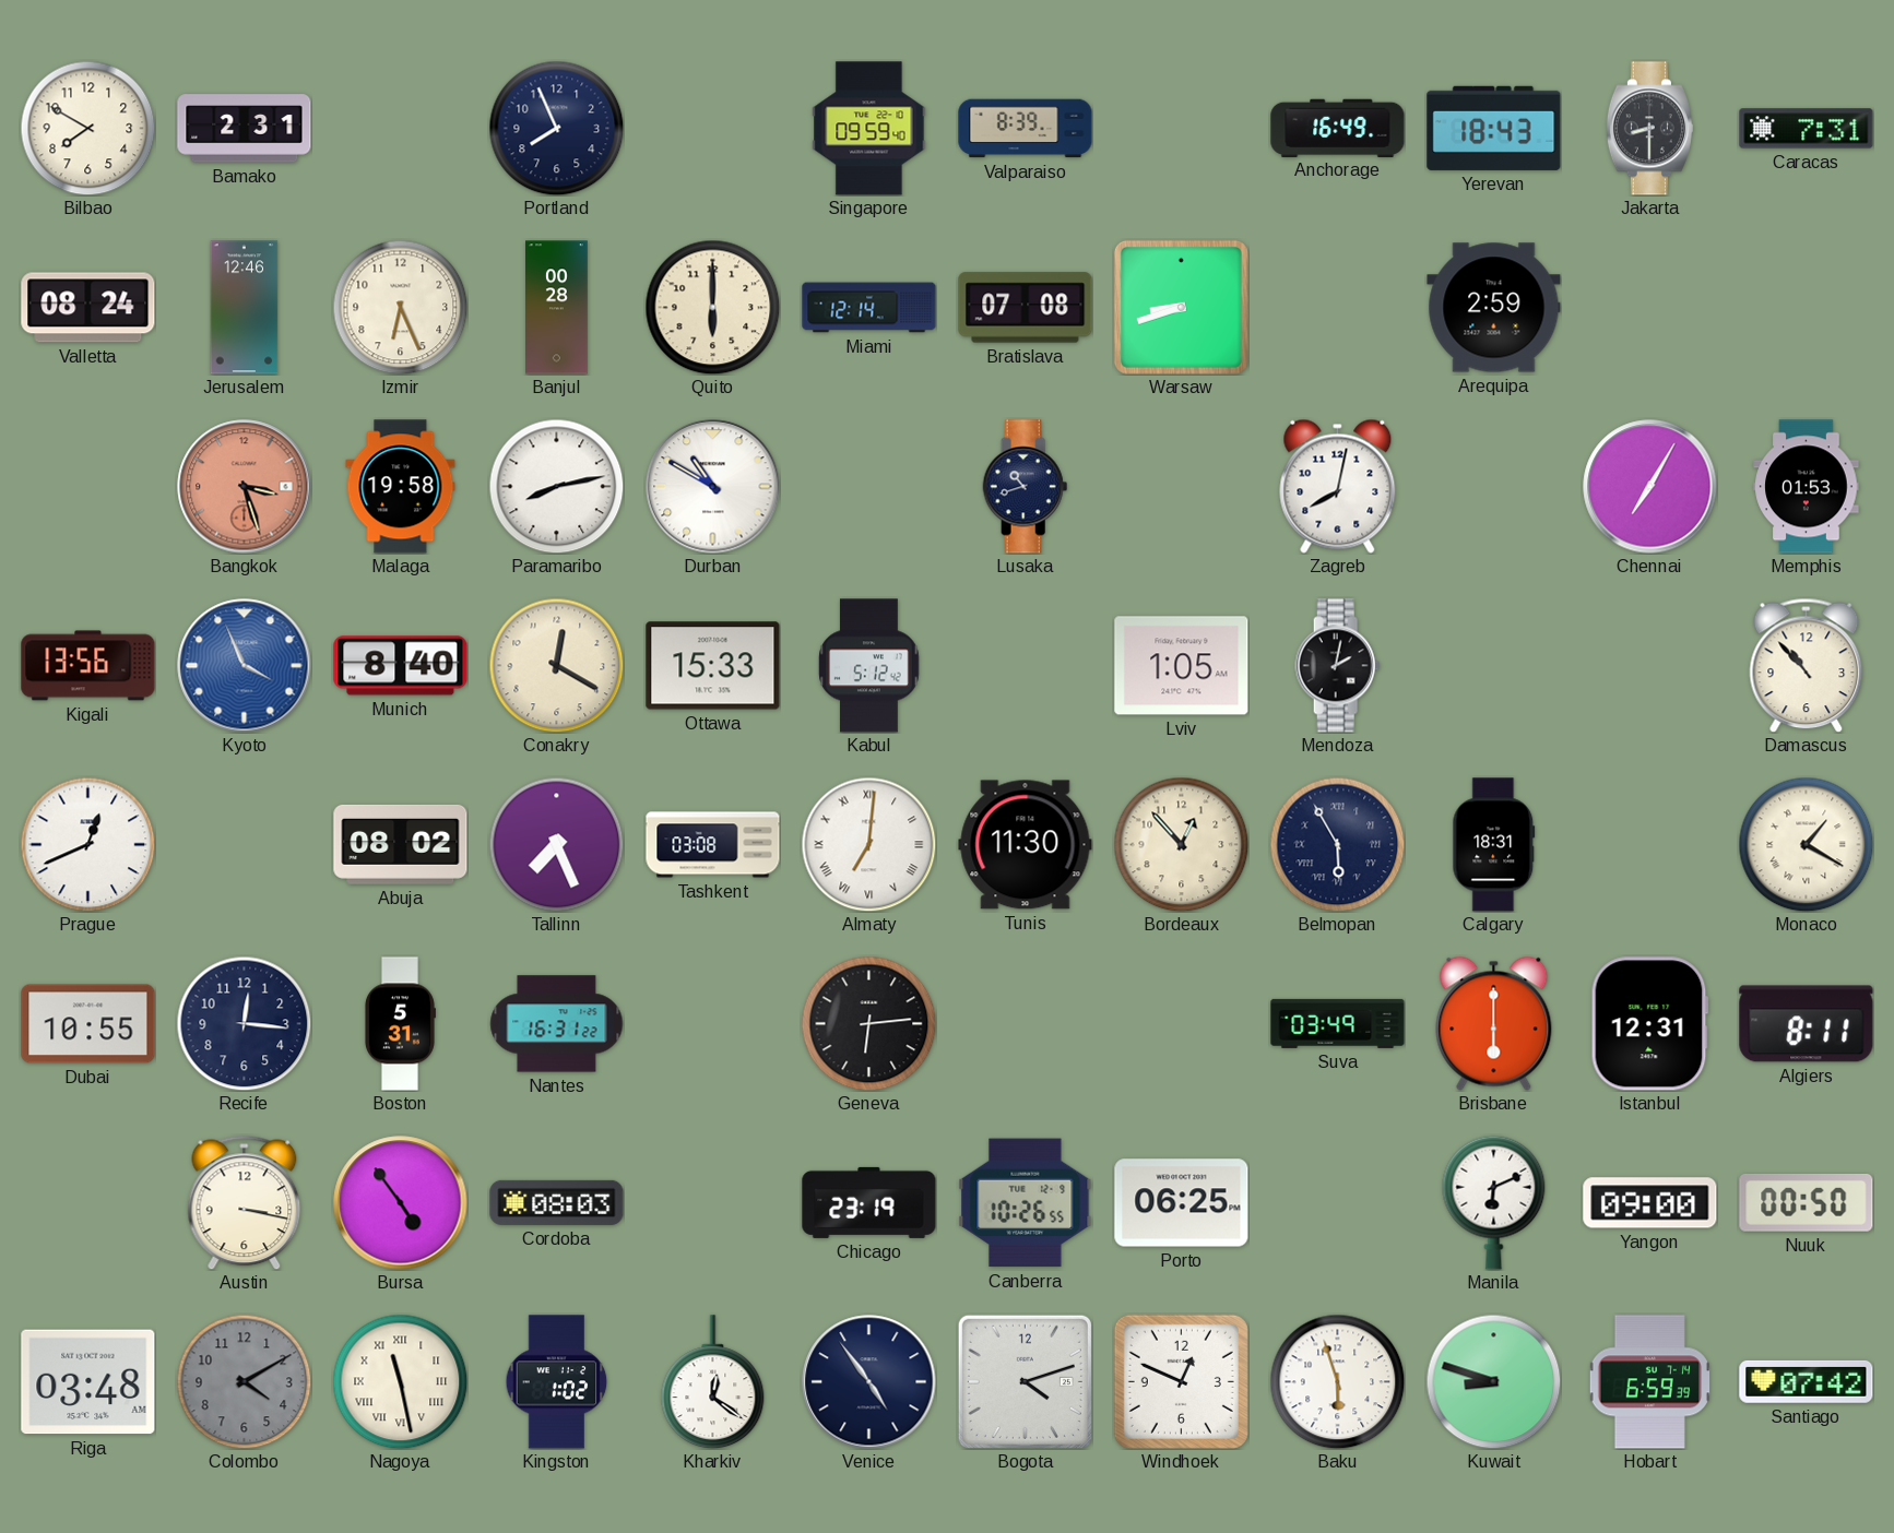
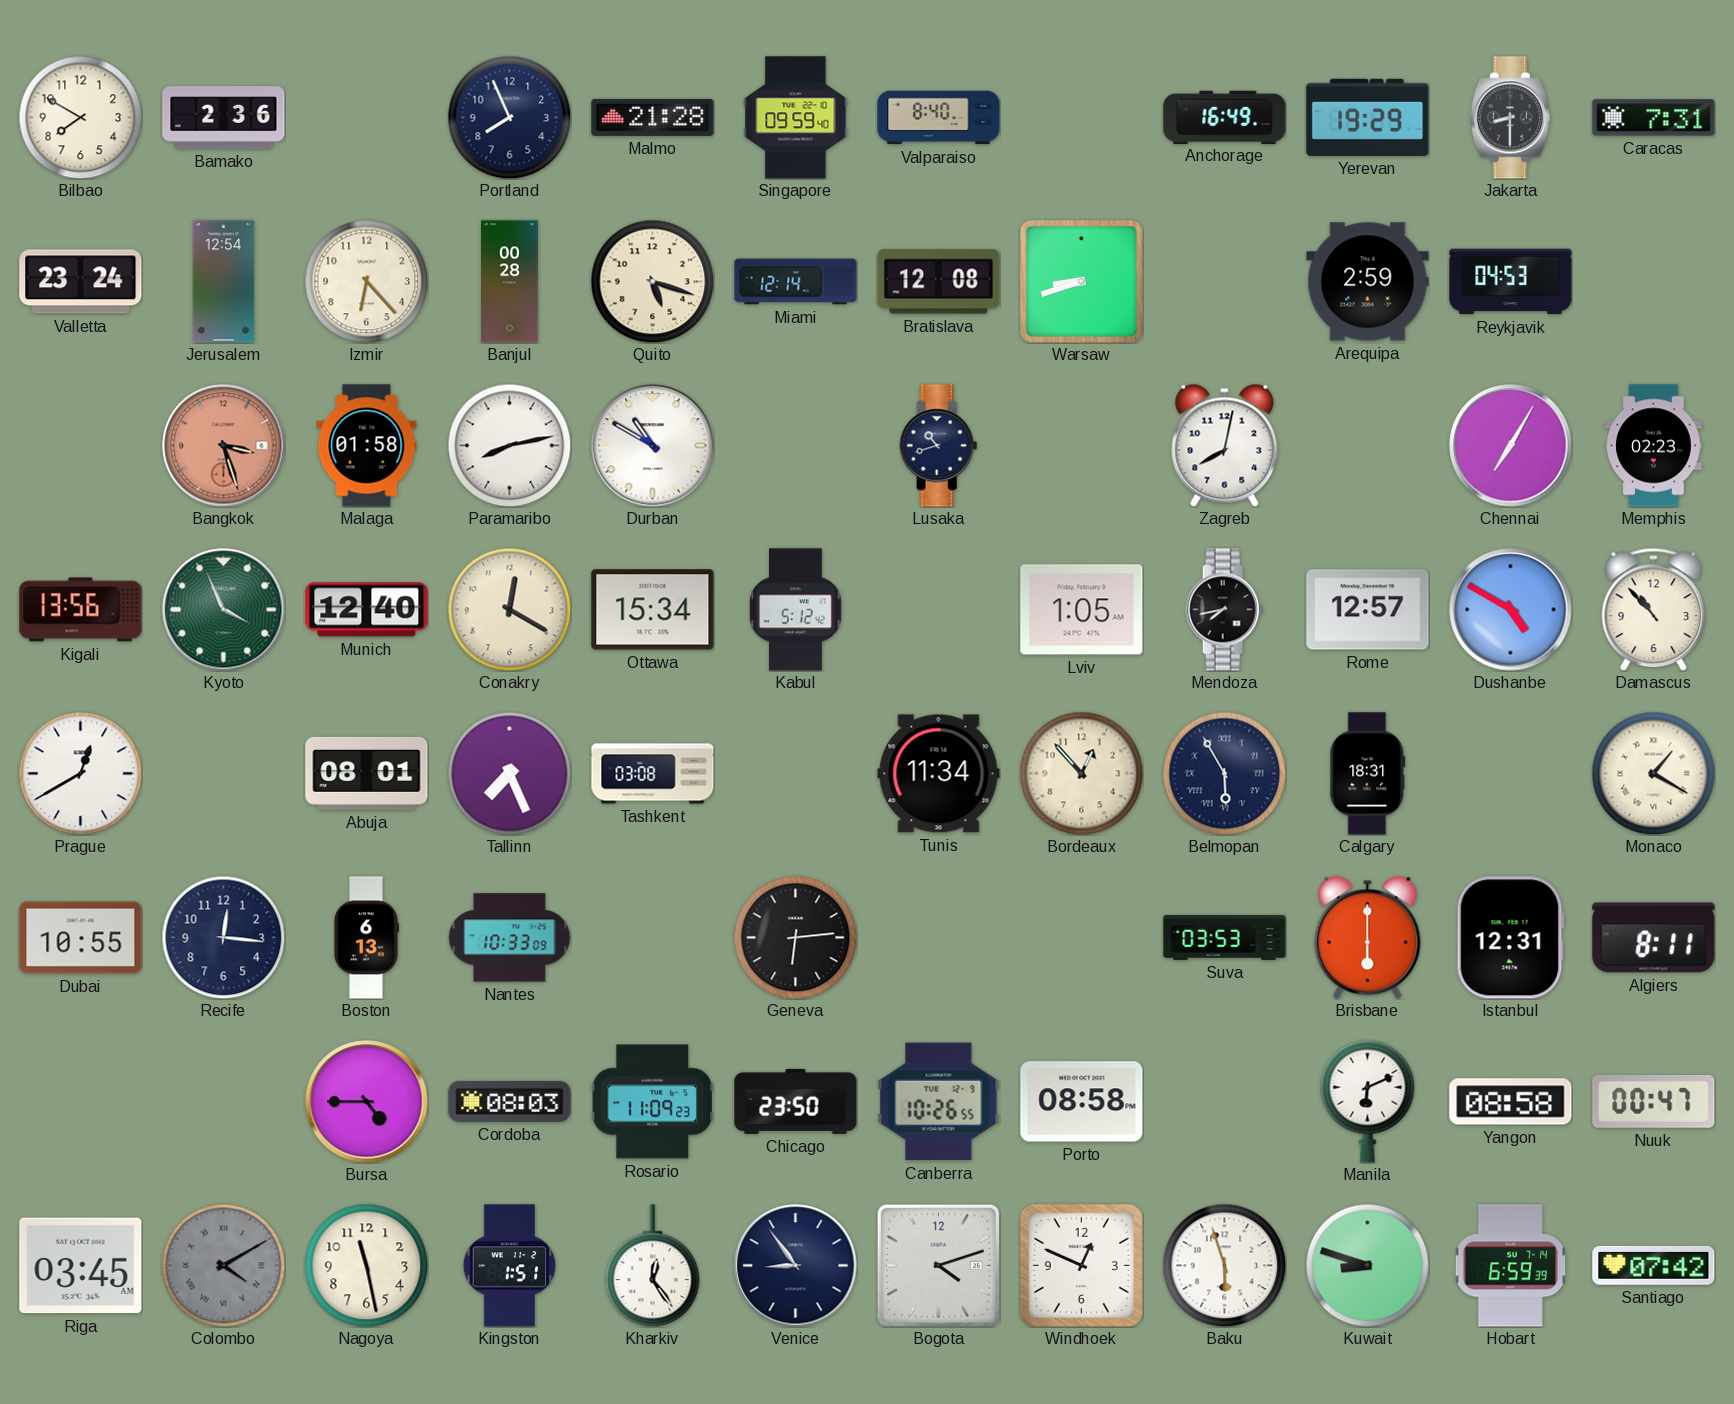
Bamako: 2:31 -> 2:36 (224, 118)
Malmo: none -> 21:28 (653, 117)
Valparaiso: 8:39 -> 8:40 (939, 118)
Yerevan: 18:43 -> 19:29 (1368, 117)
Valletta: 08:24 -> 23:24 (81, 282)
Jerusalem: 12:46 -> 12:54 (224, 282)
Izmir: 6:26 -> 6:23 (366, 281)
Quito: 6:00 -> 5:18 (652, 281)
Bratislava: 07:08 -> 12:08 (939, 282)
Reykjavik: none -> 04:53 (1511, 282)
Malaga: 19:58 -> 01:58 (367, 446)
Memphis: 01:53 -> 02:23 (1654, 446)
Kyoto dial: blue -> green (224, 610)
Munich: 8:40 -> 12:40 (367, 610)
Ottawa: 15:33 -> 15:34 (653, 610)
Mendoza: 2:02 -> 7:43 (1225, 610)
Rome: none -> 12:57 (1368, 610)
Dushanbe: none -> 4:50 (1511, 610)
Prague: 12:41 -> 12:40 (80, 773)
Abuja: 08:02 -> 08:01 (367, 773)
Almaty: 7:01 -> none (868, 844)
Tunis: 11:30 -> 11:34 (939, 774)
Boston: 5:31 -> 6:13 (366, 938)
Nantes: 16:31 -> 10:33 (510, 938)
Suva: 03:49 -> 03:53 (1225, 937)
Austin: 3:17 -> none (245, 1202)
Bursa: 4:54 -> 4:45 (367, 1102)
Rosario: none -> 11:09 (652, 1102)
Chicago: 23:19 -> 23:50 (796, 1101)
Porto: 06:25 -> 08:58 (1082, 1102)
Yangon: 09:00 -> 08:58 (1511, 1102)
Nuuk: 00:50 -> 00:47 (1654, 1102)
Riga: 03:48 -> 03:45 (81, 1266)
Colombo numerals: Arabic -> Roman (223, 1265)
Nagoya numerals: Roman -> Arabic (366, 1265)
Kingston: 1:02 -> 1:51 (510, 1266)
Kharkiv: 12:21 -> 12:24 (653, 1266)
Venice: 4:54 -> 8:54 (796, 1266)
